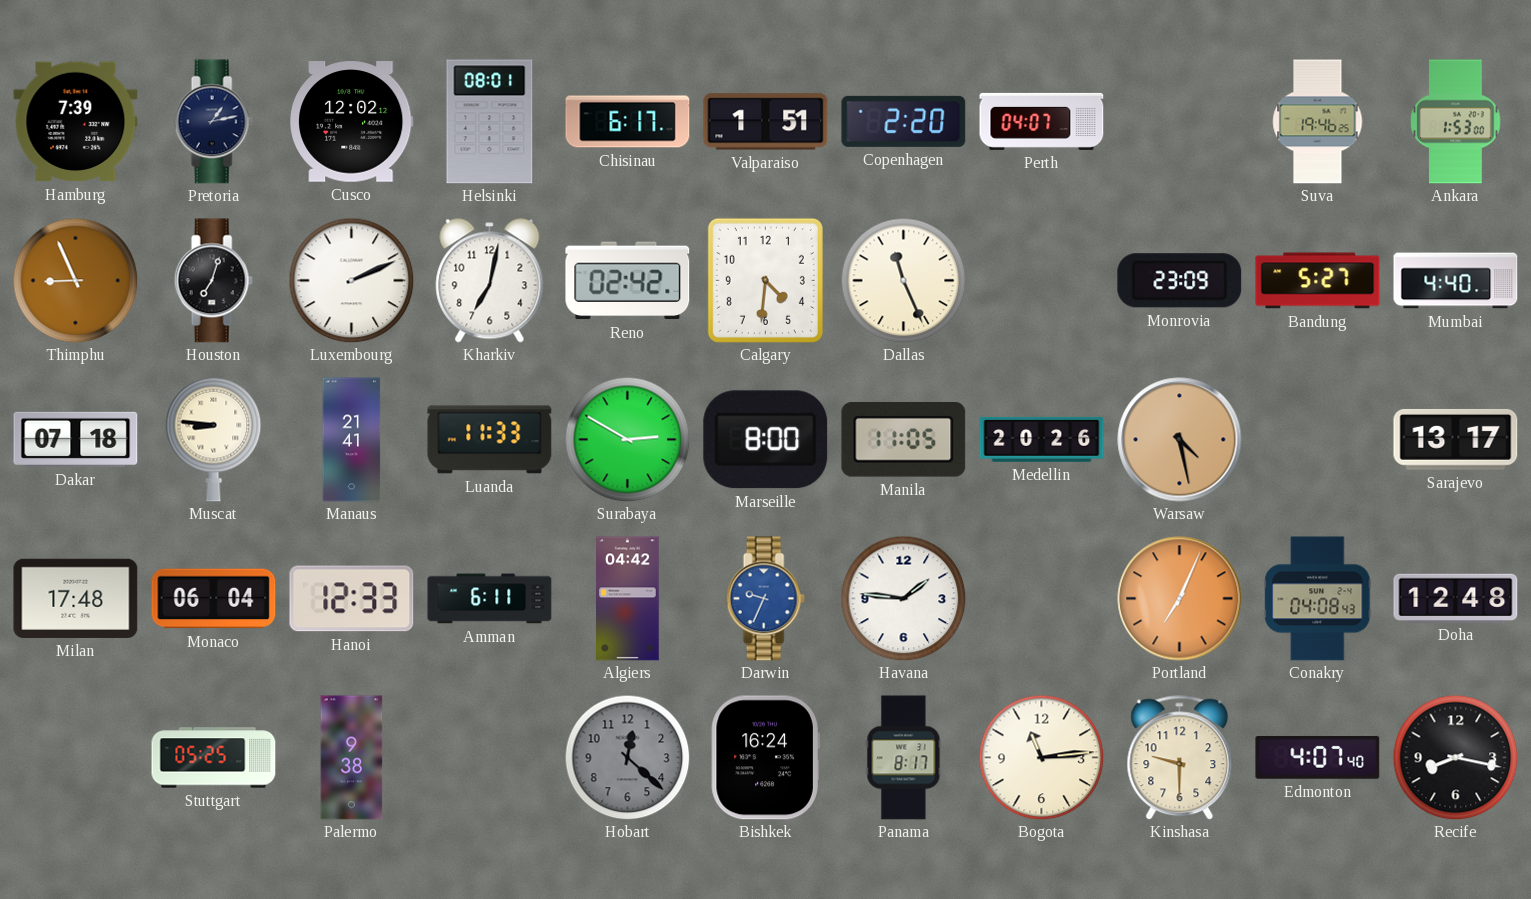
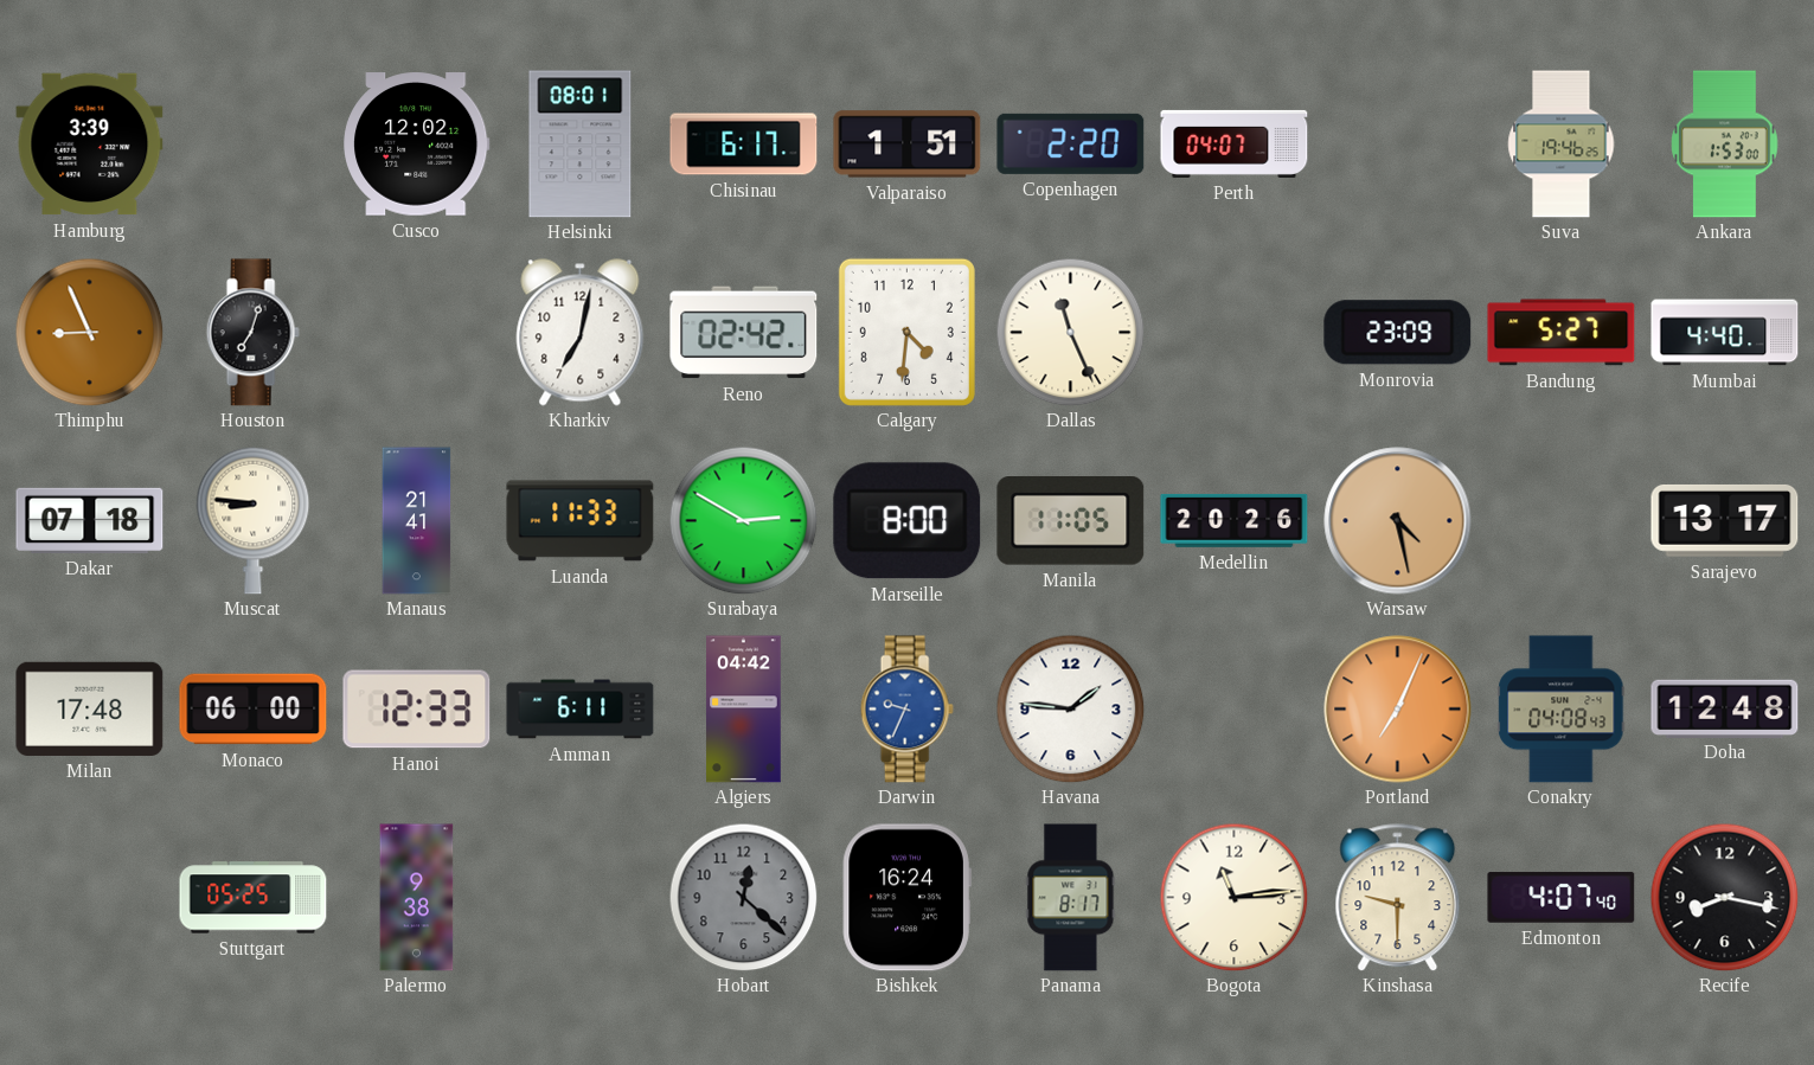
Hamburg: 7:39 -> 3:39 (90, 145)
Pretoria: 1:13 -> none (213, 122)
Luxembourg: 2:11 -> none (351, 280)
Monaco: 06:04 -> 06:00 (254, 710)
